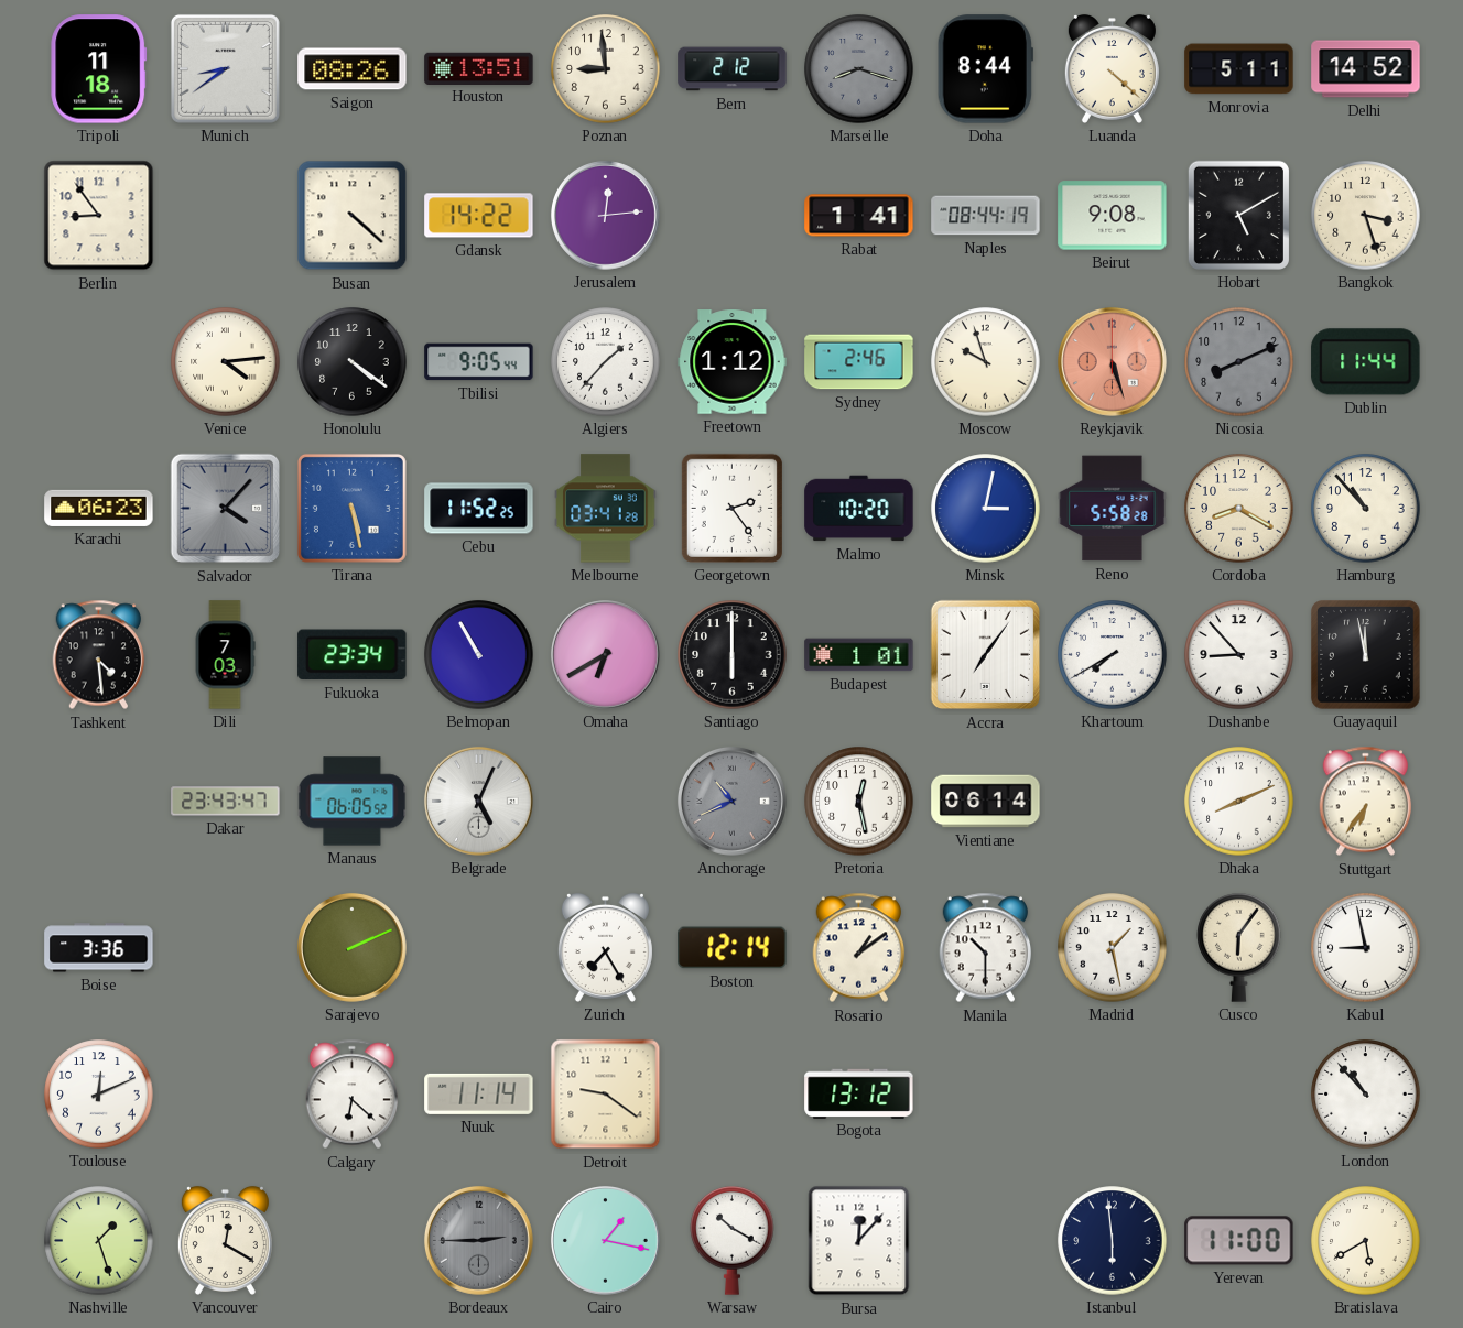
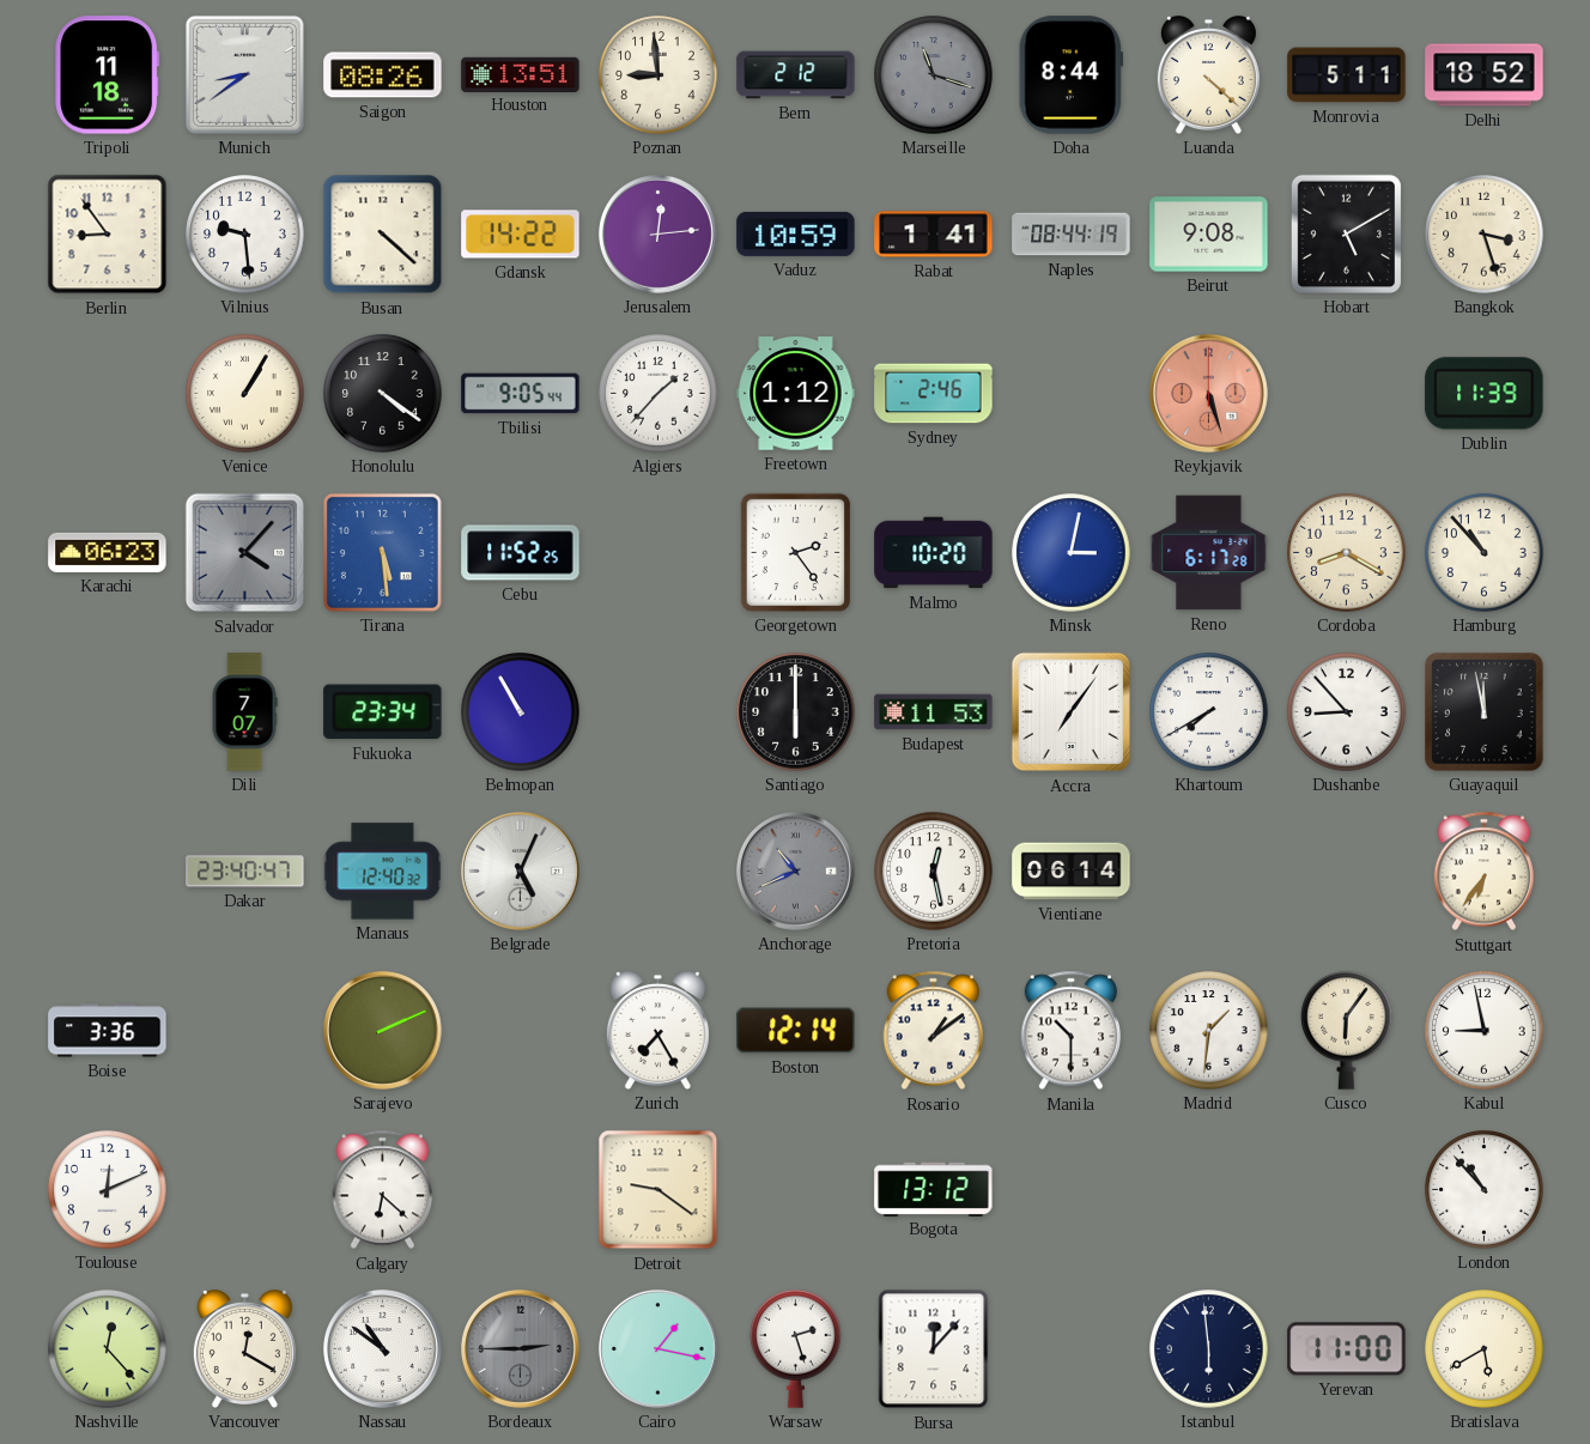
Marseille: 8:18 -> 11:18 (934, 75)
Delhi: 14:52 -> 18:52 (1485, 75)
Vilnius: none -> 9:29 (245, 235)
Vaduz: none -> 10:59 (796, 233)
Venice: 4:14 -> 1:05 (245, 394)
Moscow: 9:57 -> none (986, 362)
Nicosia: 8:11 -> none (1239, 362)
Dublin: 11:44 -> 11:39 (1485, 394)
Tirana: 5:28 -> 5:29 (382, 552)
Melbourne: 03:41 -> none (606, 509)
Reno: 5:58 -> 6:17 (1209, 553)
Tashkent: 4:29 -> none (99, 655)
Dili: 7:03 -> 7:07 (244, 712)
Omaha: 6:40 -> none (605, 654)
Budapest: 1:01 -> 11:53 (934, 712)
Dakar: 23:43 -> 23:40 (245, 872)
Manaus: 06:05 -> 12:40 (383, 872)
Dhaka: 8:11 -> none (1239, 802)
Madrid: 1:28 -> 1:31 (1209, 1031)
Nuuk: 11:14 -> none (479, 1093)
Nashville: 1:27 -> 12:23 (108, 1349)
Nassau: none -> 10:51 (382, 1348)
Warsaw: 10:20 -> 2:27 (796, 1349)
